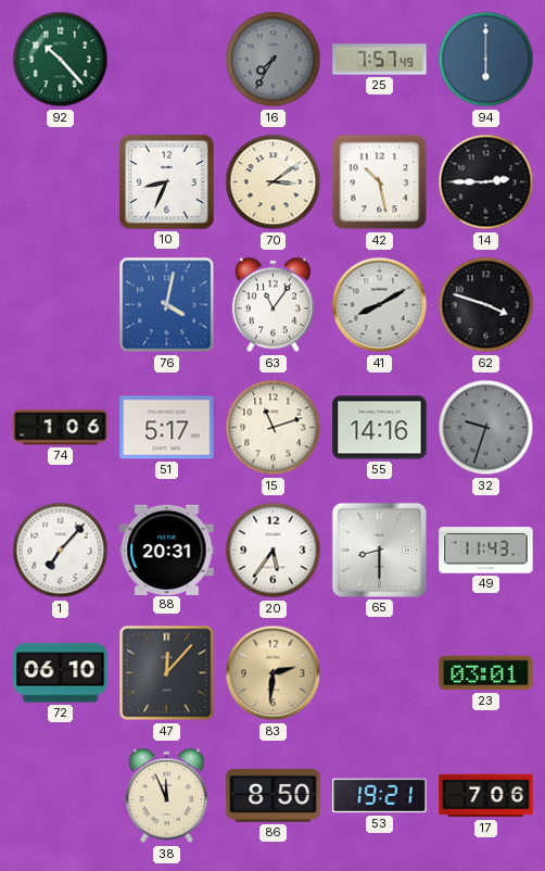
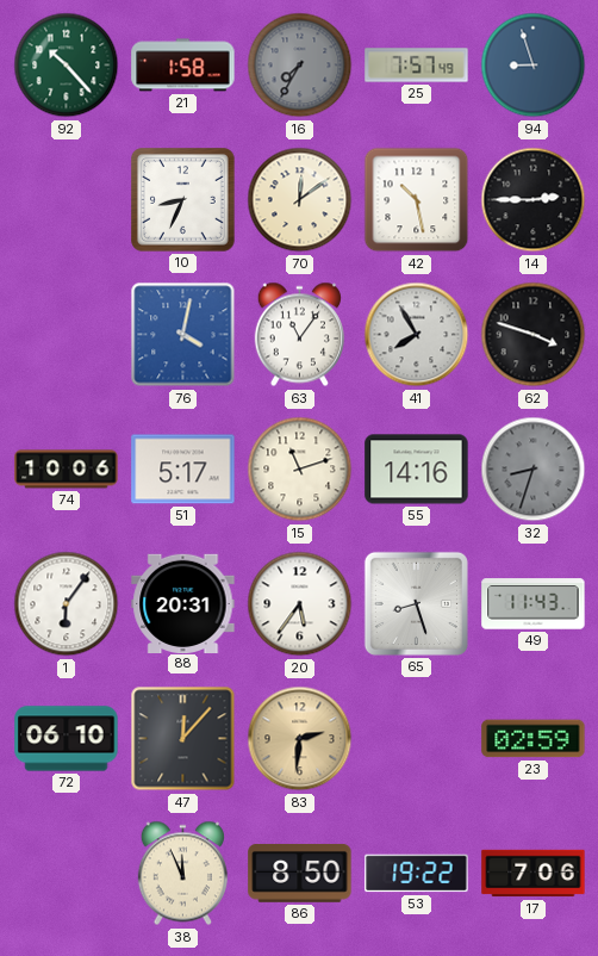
21: none -> 1:58 (183, 66)
94: 6:00 -> 8:57 (534, 66)
70: 3:09 -> 12:09 (300, 200)
41: 8:10 -> 7:55 (417, 335)
74: 1:06 -> 10:06 (67, 470)
32: 9:33 -> 8:33 (534, 470)
1: 7:07 -> 6:06 (67, 604)
65: 8:30 -> 8:27 (416, 603)
23: 03:01 -> 02:59 (534, 739)
53: 19:21 -> 19:22 (417, 874)
